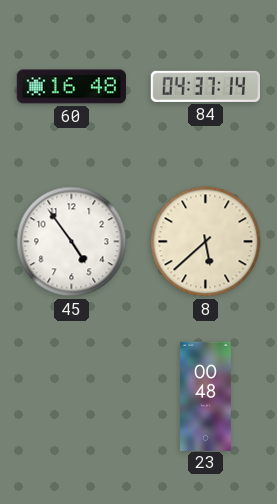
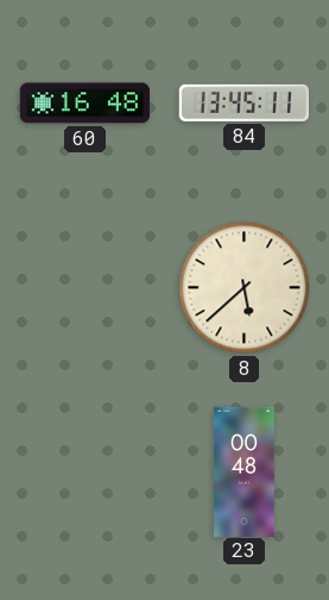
84: 04:37 -> 13:45 (243, 102)
45: 4:54 -> none (72, 242)
